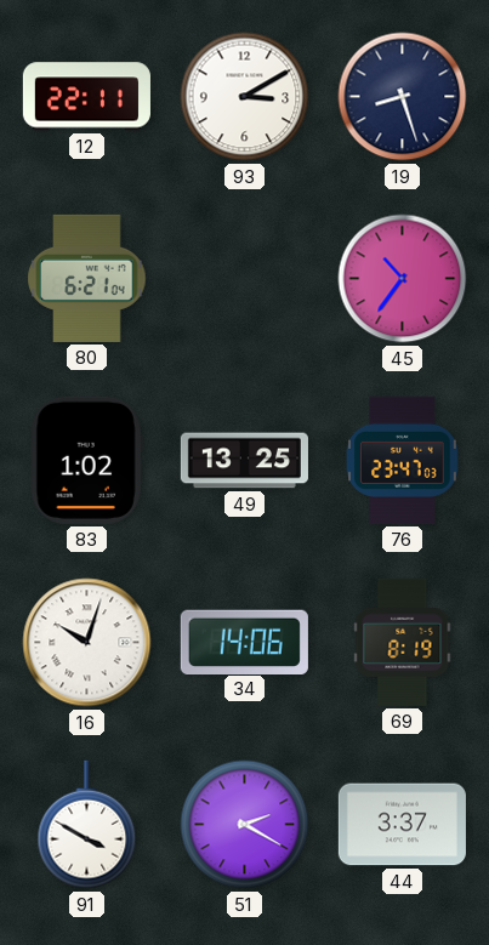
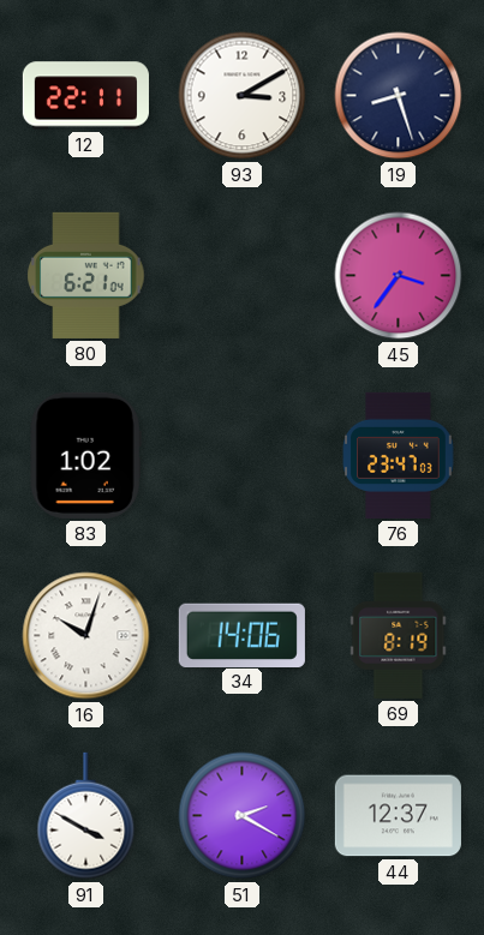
45: 10:36 -> 3:36 (399, 276)
49: 13:25 -> none (244, 461)
44: 3:37 -> 12:37 (398, 816)
